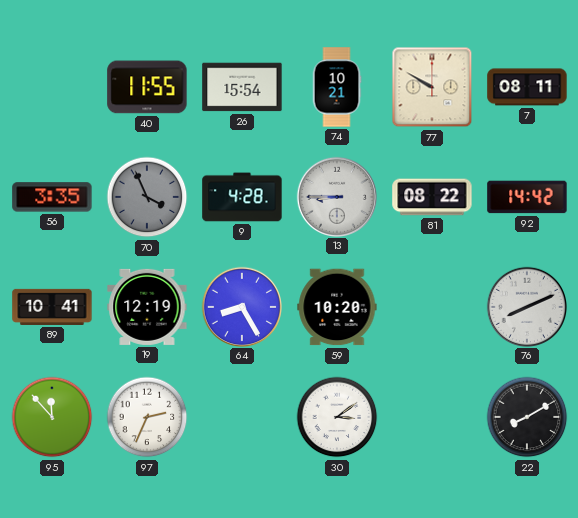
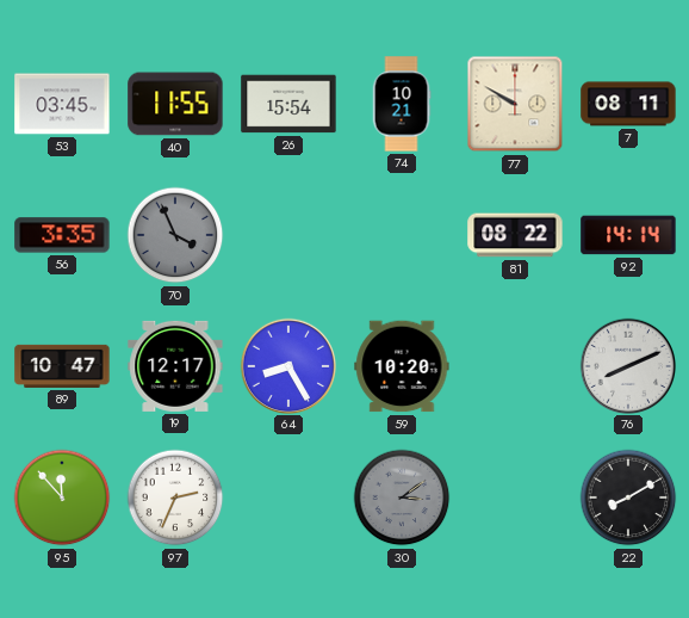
53: none -> 03:45 (62, 104)
9: 4:28 -> none (242, 197)
13: 8:45 -> none (336, 196)
92: 14:42 -> 14:14 (628, 235)
89: 10:41 -> 10:47 (62, 366)
19: 12:19 -> 12:17 (175, 366)
30 dial: white -> grey (402, 498)
